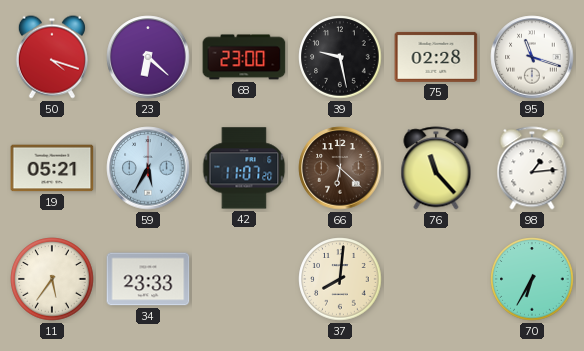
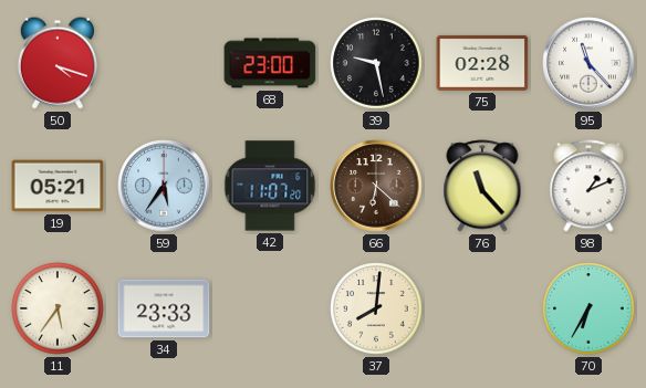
23: 6:22 -> none (148, 57)
95: 11:18 -> 11:23 (588, 63)
59: 5:35 -> 5:36 (164, 186)
98: 1:14 -> 1:11 (588, 186)
